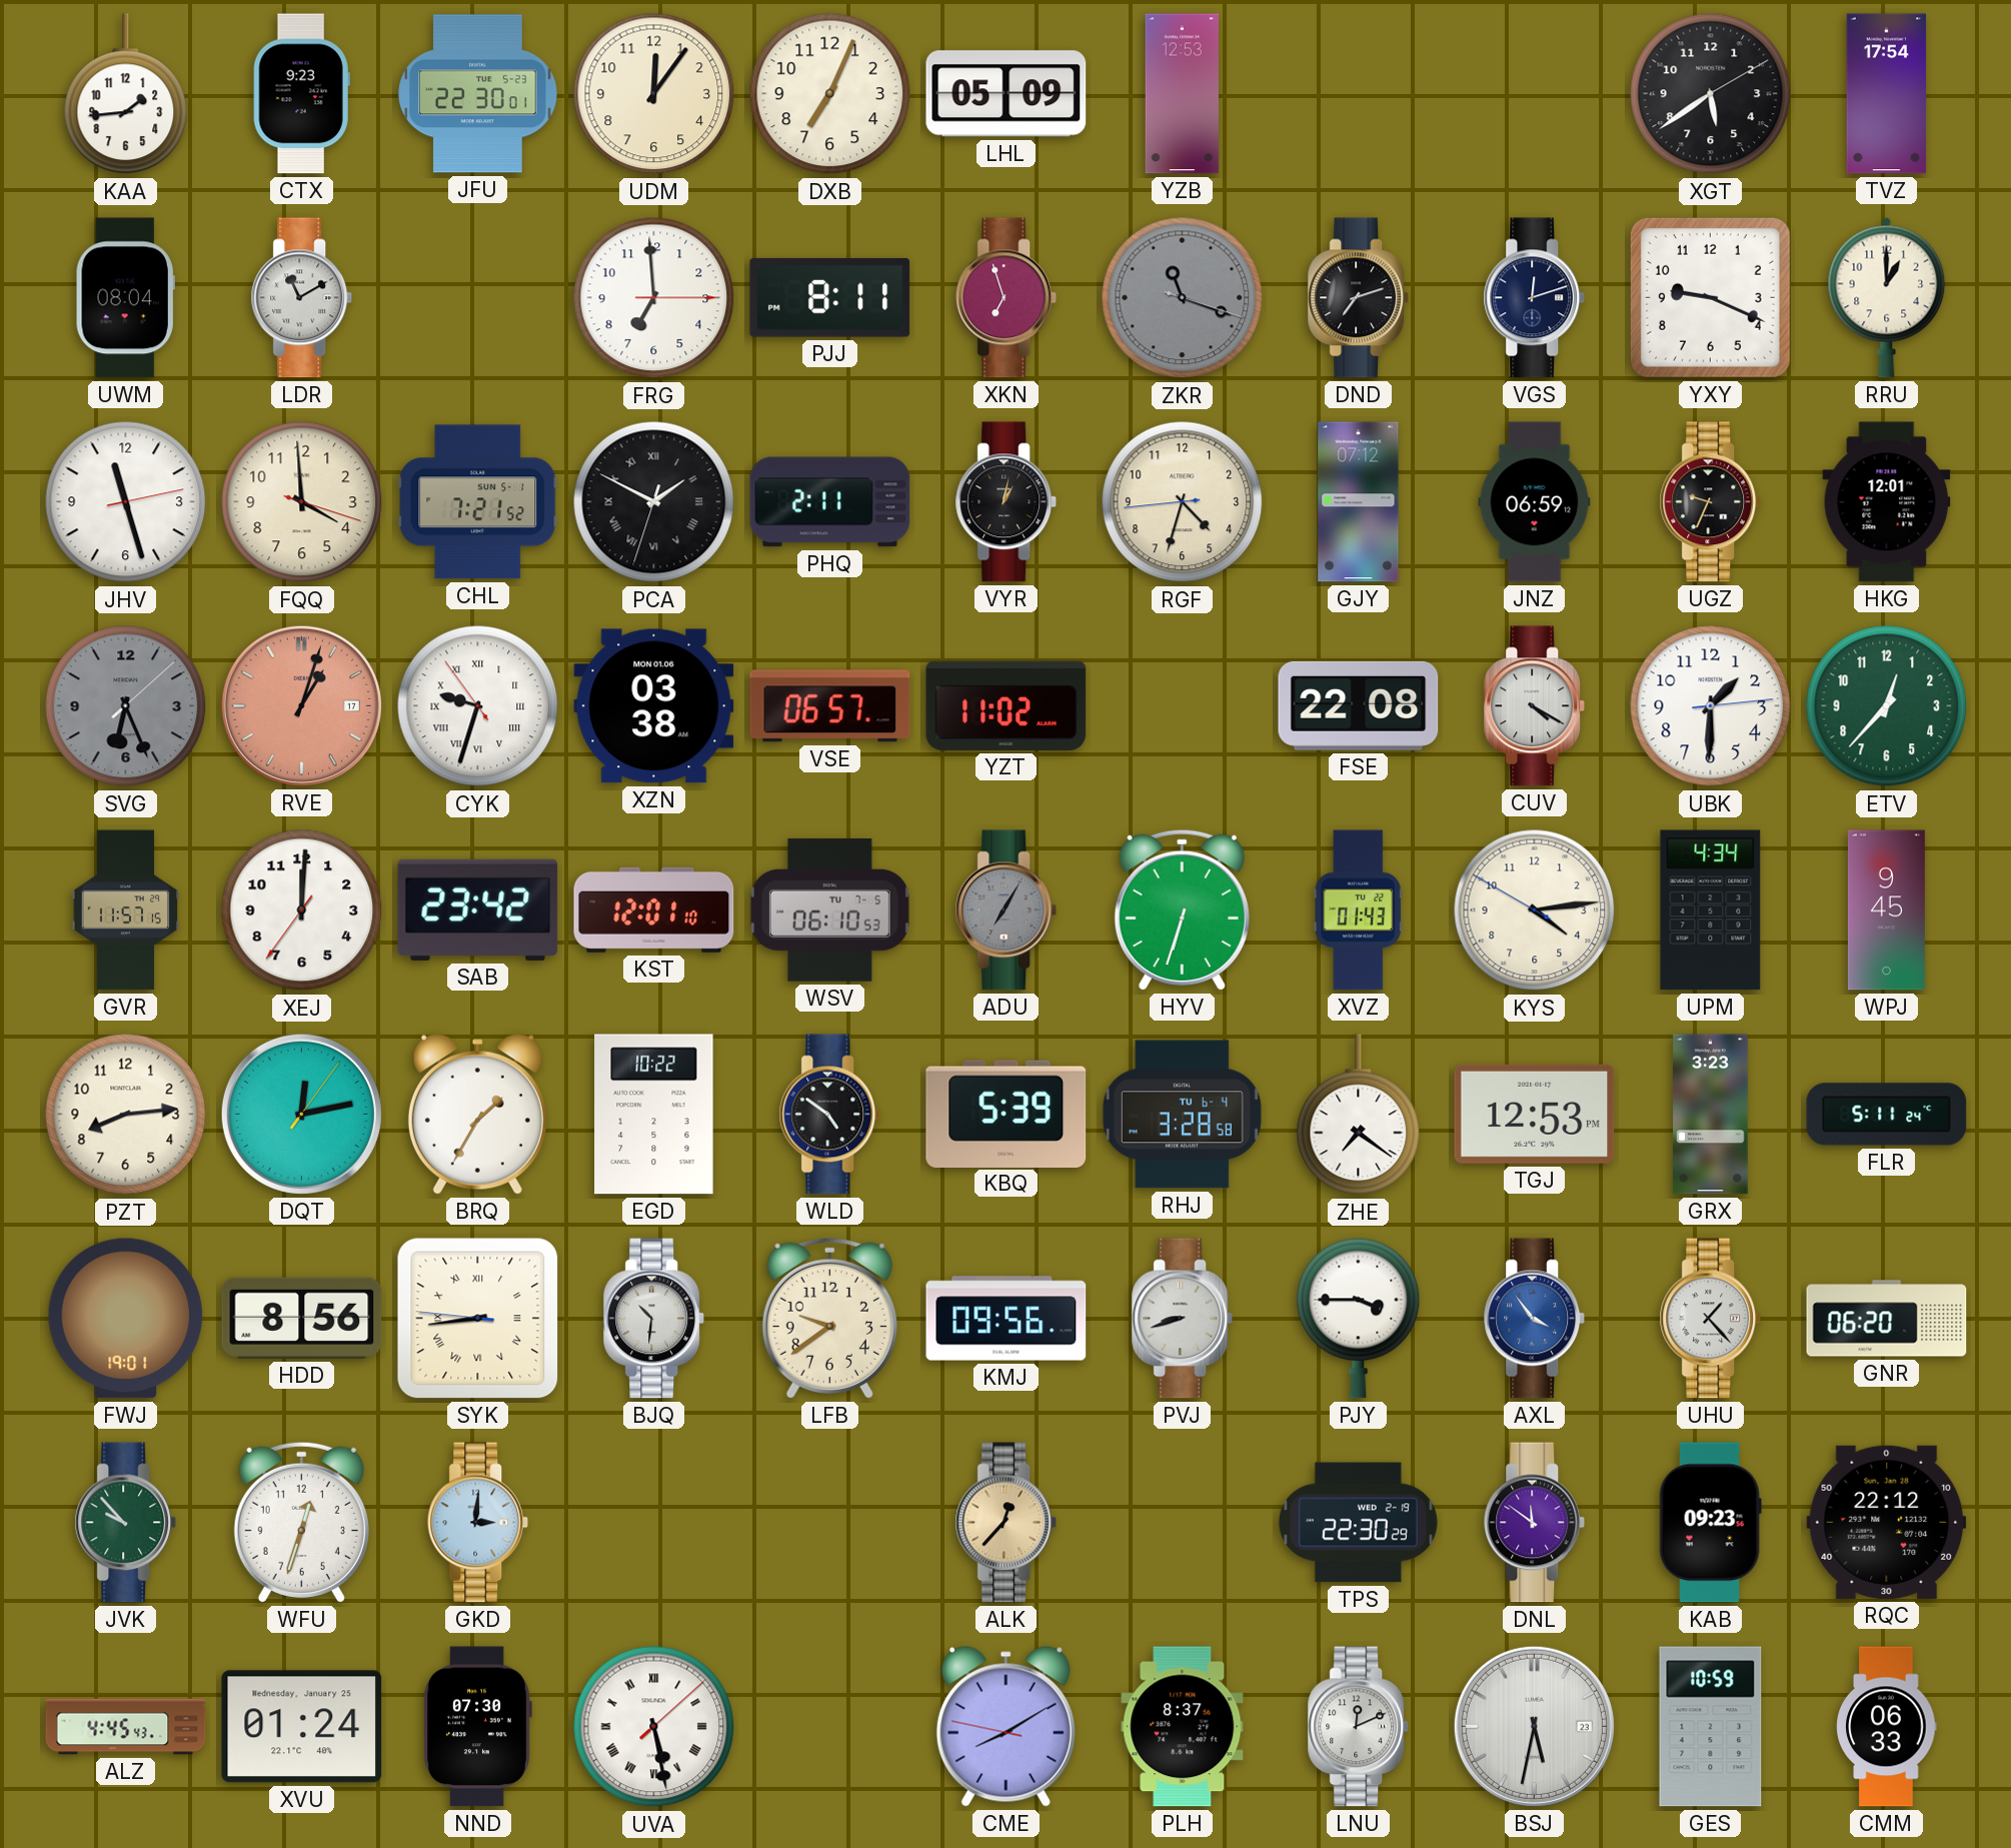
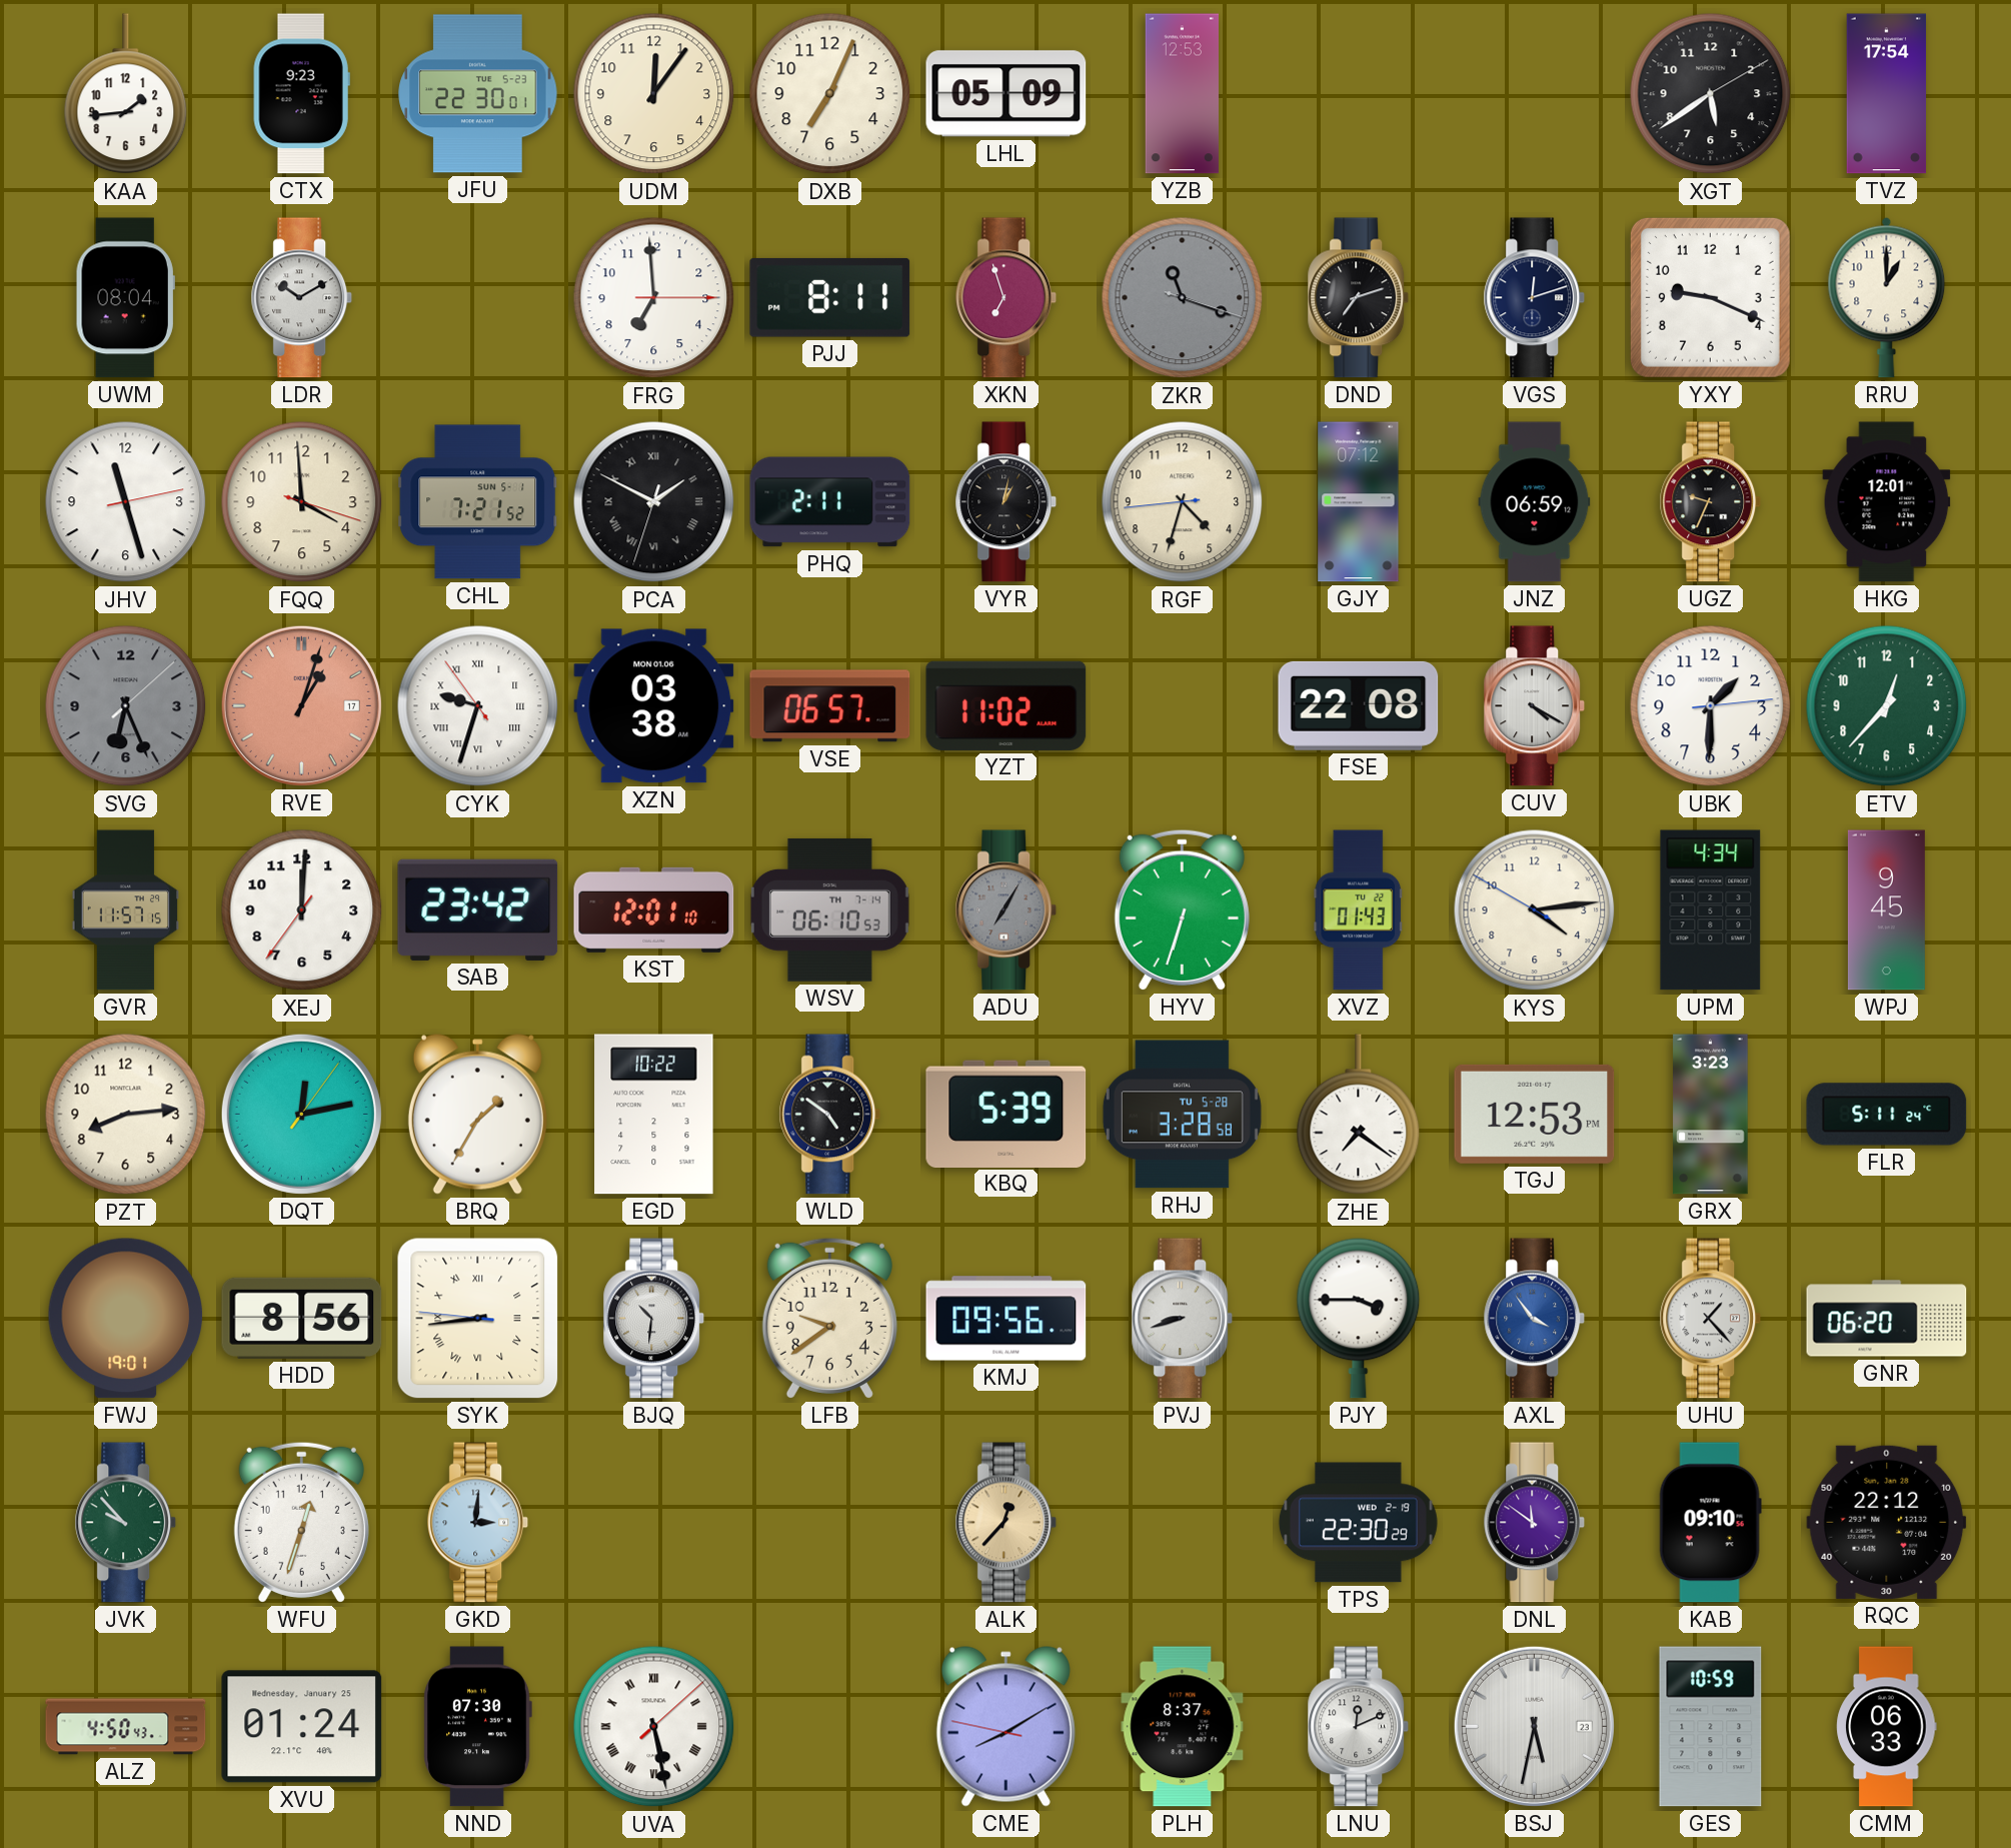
LDR: 11:10 -> 10:10 (302, 298)
WSV date: TU 7-5 -> TH 7-14 (829, 909)
RHJ date: TU 6-4 -> TU 5-28 (1182, 1115)
KAB: 09:23 -> 09:10 (1710, 1523)
ALZ: 4:45 -> 4:50 (126, 1727)
